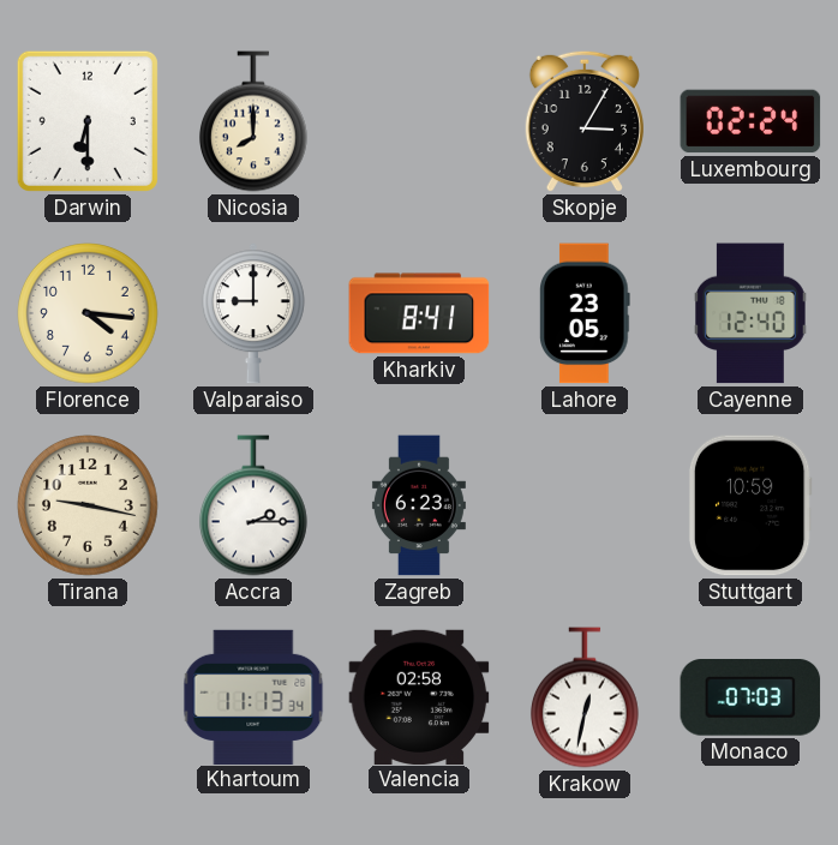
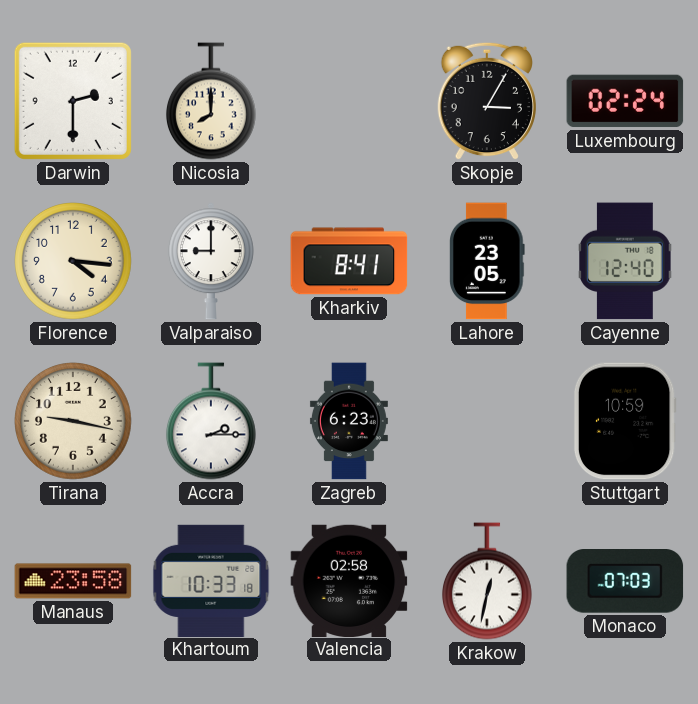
Darwin: 6:30 -> 2:30 (73, 101)
Manaus: none -> 23:58 (73, 581)
Khartoum: 11:13 -> 10:33 (211, 580)
